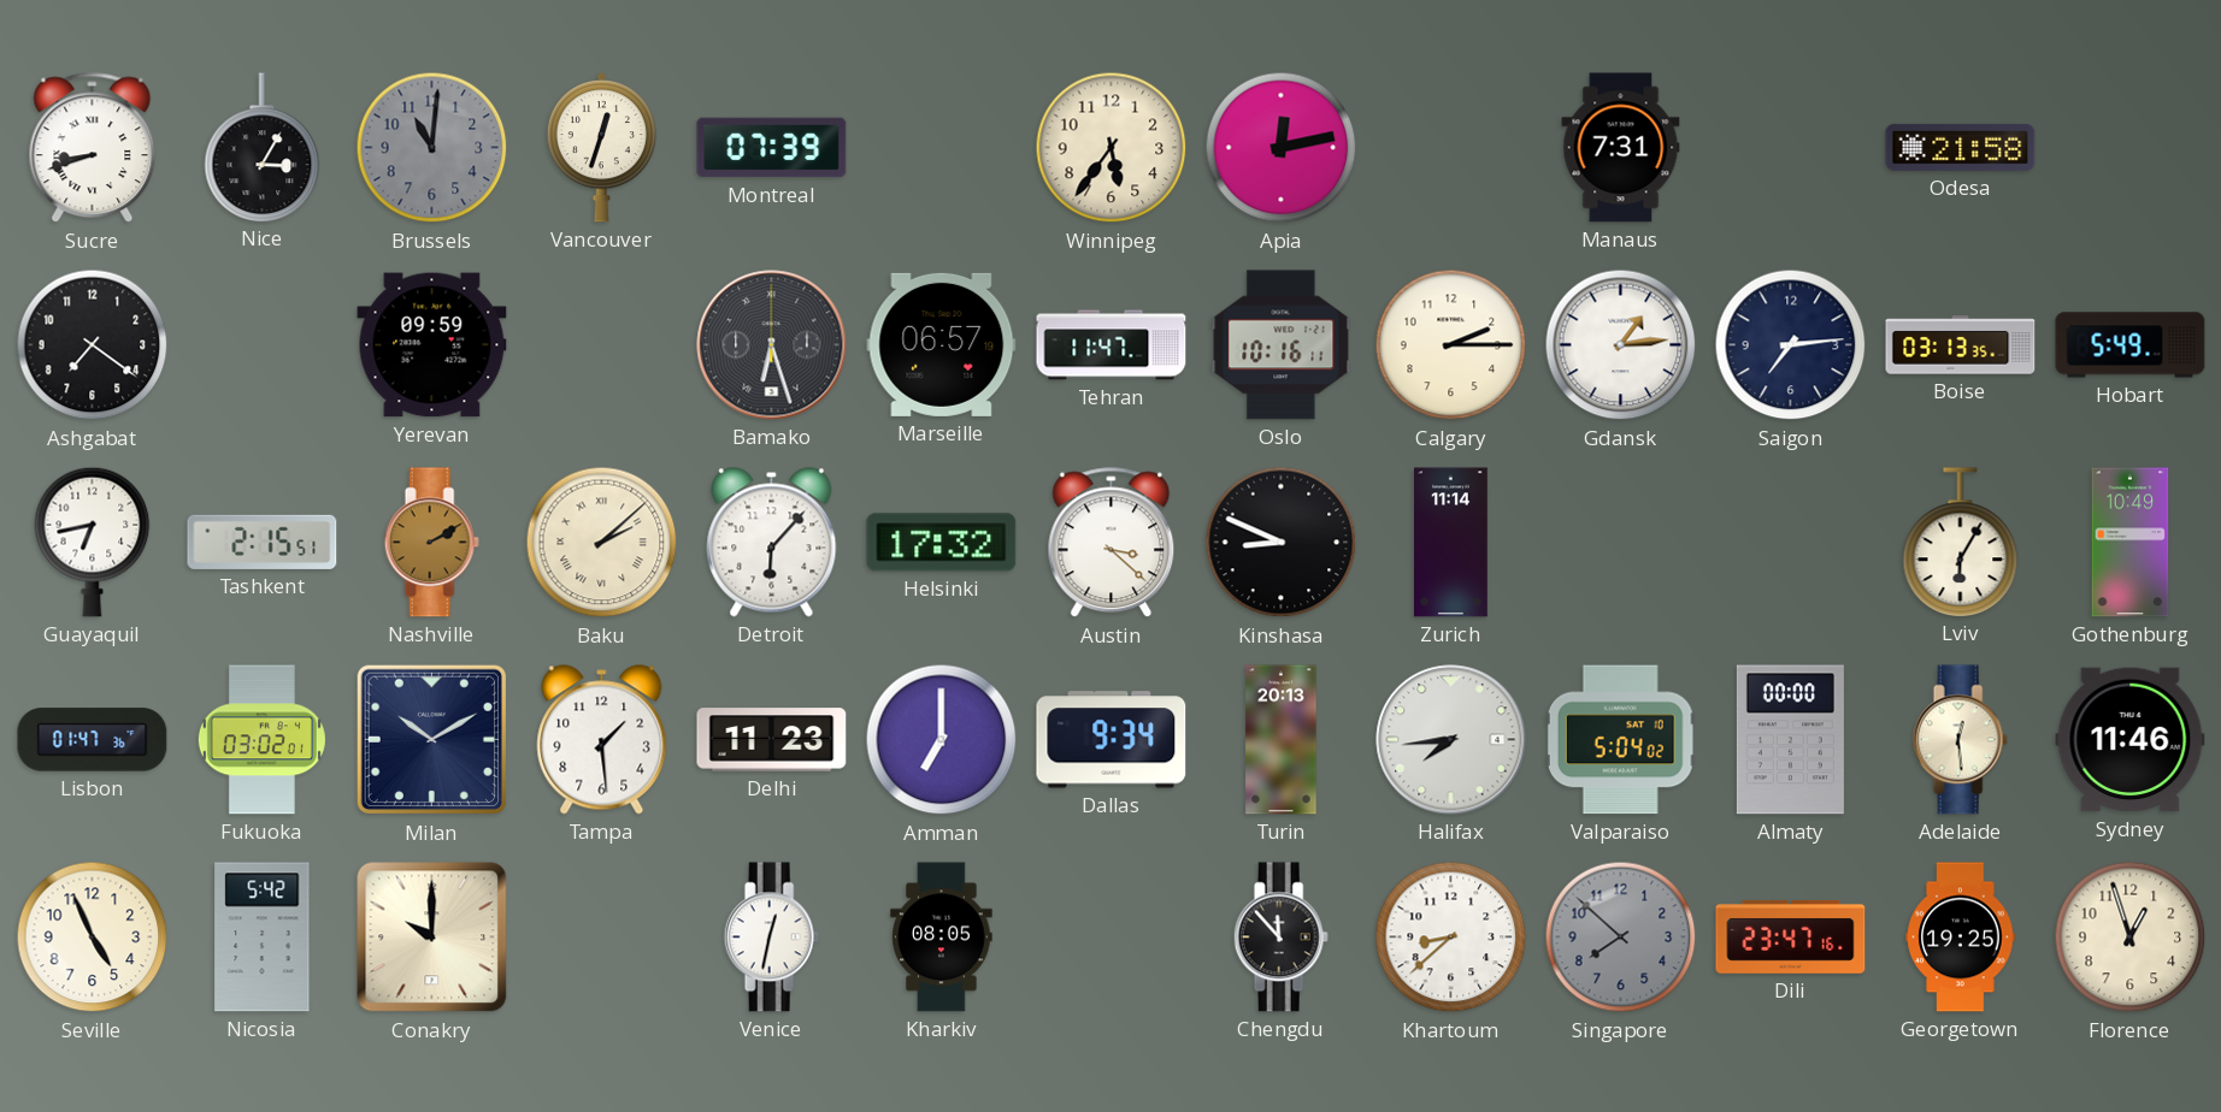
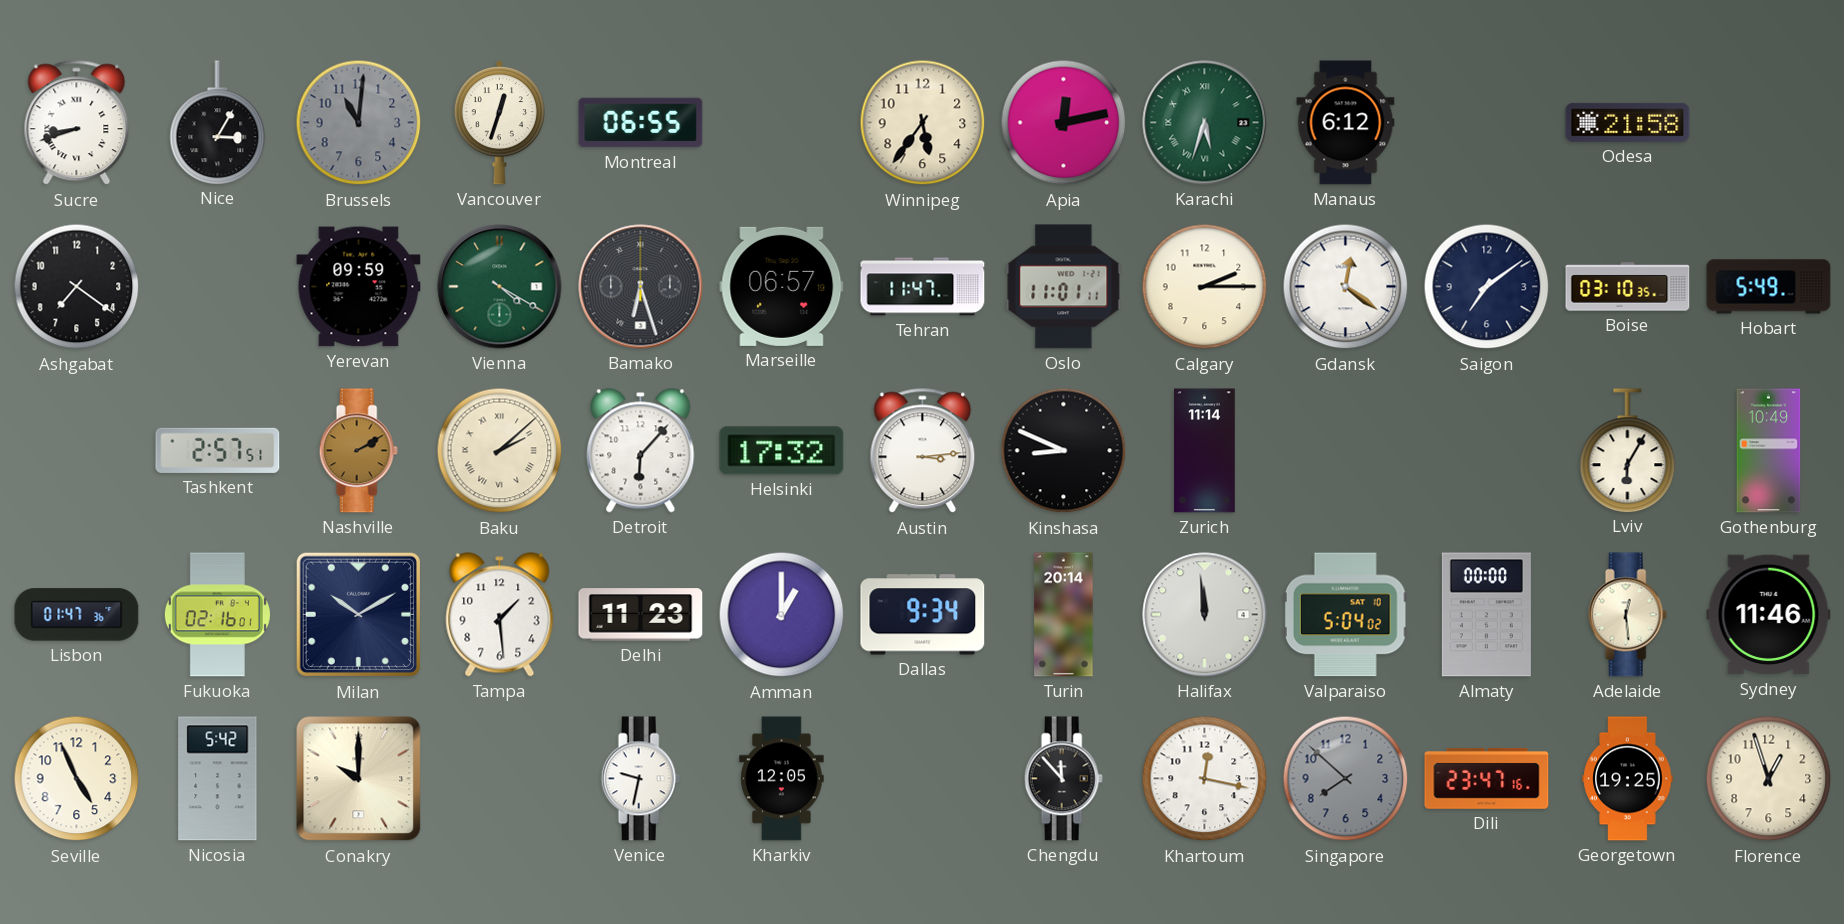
Montreal: 07:39 -> 06:55 (641, 123)
Karachi: none -> 5:33 (1205, 123)
Manaus: 7:31 -> 6:12 (1346, 123)
Vienna: none -> 4:20 (500, 287)
Oslo: 10:16 -> 11:01 (1064, 287)
Gdansk: 1:14 -> 12:21 (1346, 287)
Saigon: 7:14 -> 7:09 (1487, 287)
Boise: 03:13 -> 03:10 (1628, 287)
Guayaquil: 6:43 -> none (93, 542)
Tashkent: 2:15 -> 2:57 (218, 450)
Austin: 3:22 -> 3:14 (923, 451)
Fukuoka: 03:02 -> 02:16 (217, 615)
Amman: 7:00 -> 1:00 (782, 615)
Turin: 20:13 -> 20:14 (1064, 615)
Halifax: 7:44 -> 11:59 (1205, 615)
Venice: 12:32 -> 9:32 (640, 779)
Kharkiv: 08:05 -> 12:05 (782, 779)
Khartoum: 8:38 -> 12:17 (1205, 779)
